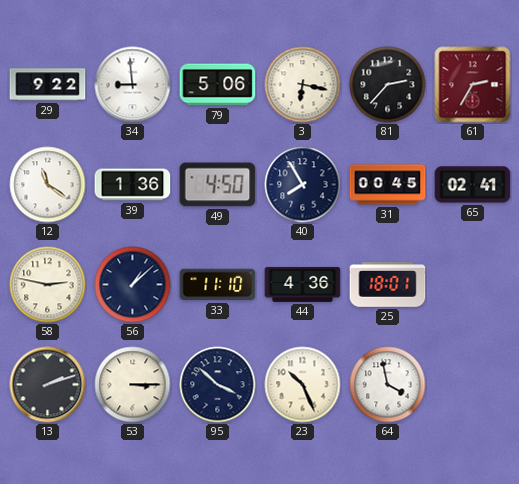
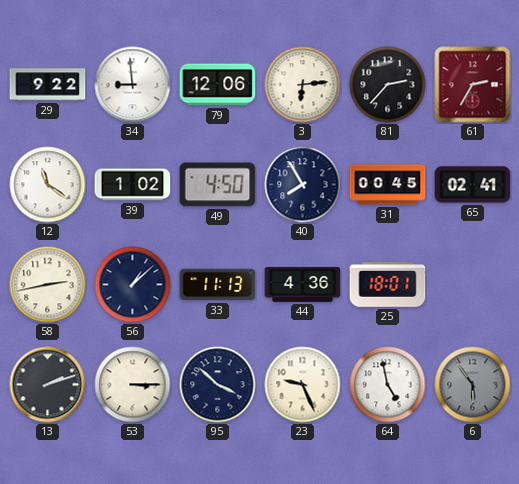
79: 5:06 -> 12:06 (218, 85)
3: 6:17 -> 6:14 (303, 85)
39: 1:36 -> 1:02 (133, 185)
58: 2:47 -> 2:43 (48, 285)
33: 11:10 -> 11:13 (218, 285)
23: 10:26 -> 9:26 (303, 385)
64: 3:58 -> 4:58 (388, 385)
6: none -> 5:54 (473, 385)
